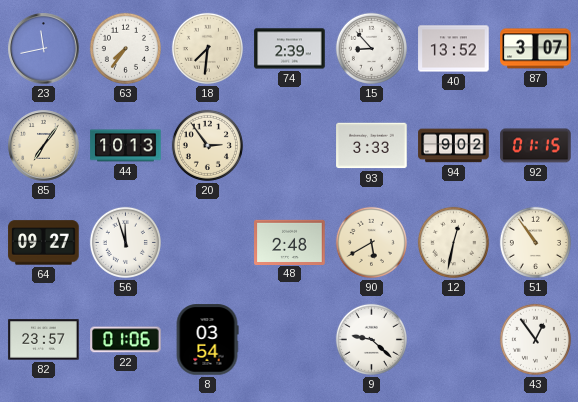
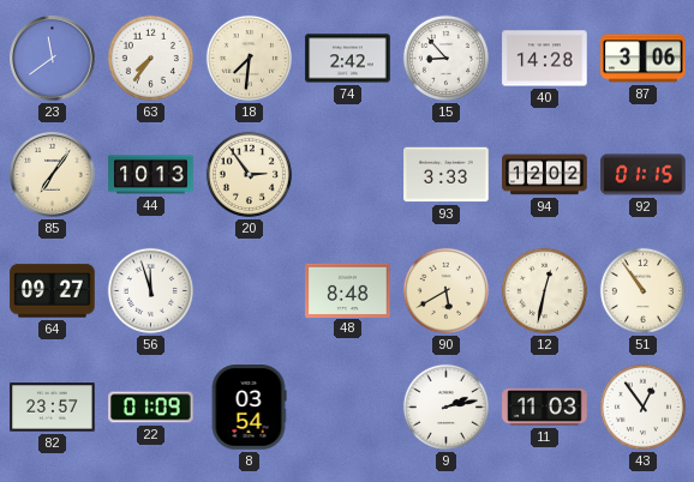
23: 11:43 -> 11:39 (53, 59)
74: 2:39 -> 2:42 (348, 59)
40: 13:52 -> 14:28 (545, 59)
87: 3:07 -> 3:06 (644, 59)
94: 9:02 -> 12:02 (545, 175)
48: 2:48 -> 8:48 (348, 290)
22: 01:06 -> 01:09 (151, 408)
9: 9:22 -> 2:13 (445, 406)
11: none -> 11:03 (545, 406)
